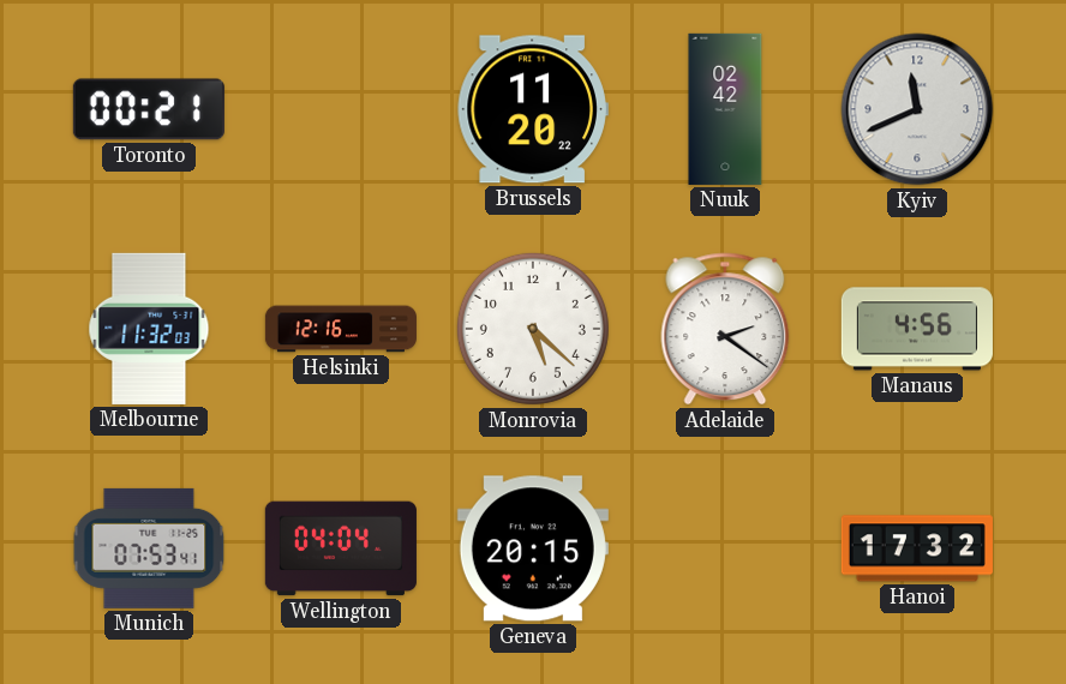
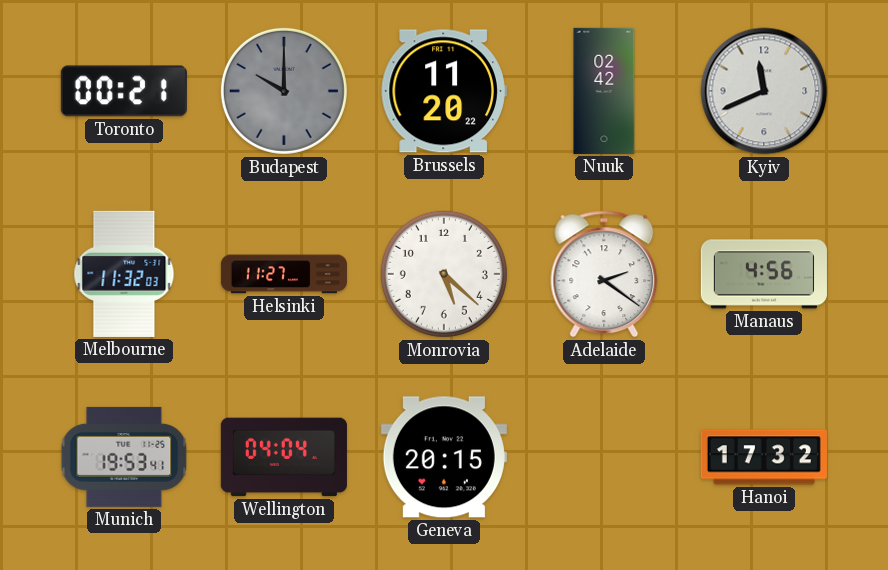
Budapest: none -> 10:00 (284, 91)
Helsinki: 12:16 -> 11:27 (284, 274)
Munich: 07:53 -> 19:53 (124, 457)
